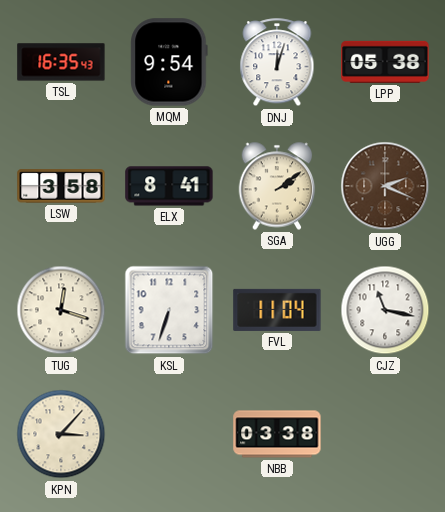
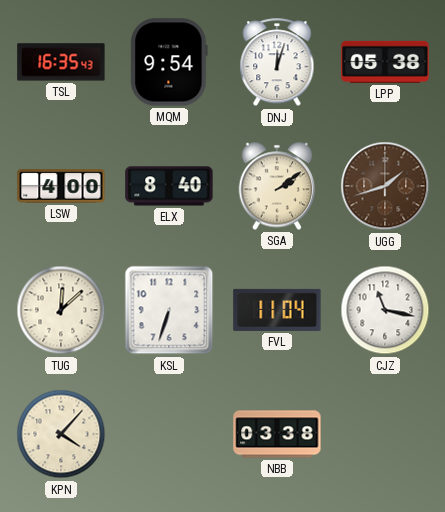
LSW: 3:58 -> 4:00 (61, 186)
ELX: 8:41 -> 8:40 (169, 186)
UGG: 2:19 -> 1:42 (385, 186)
TUG: 12:18 -> 12:08 (61, 310)
KPN: 3:07 -> 4:07 (61, 434)
